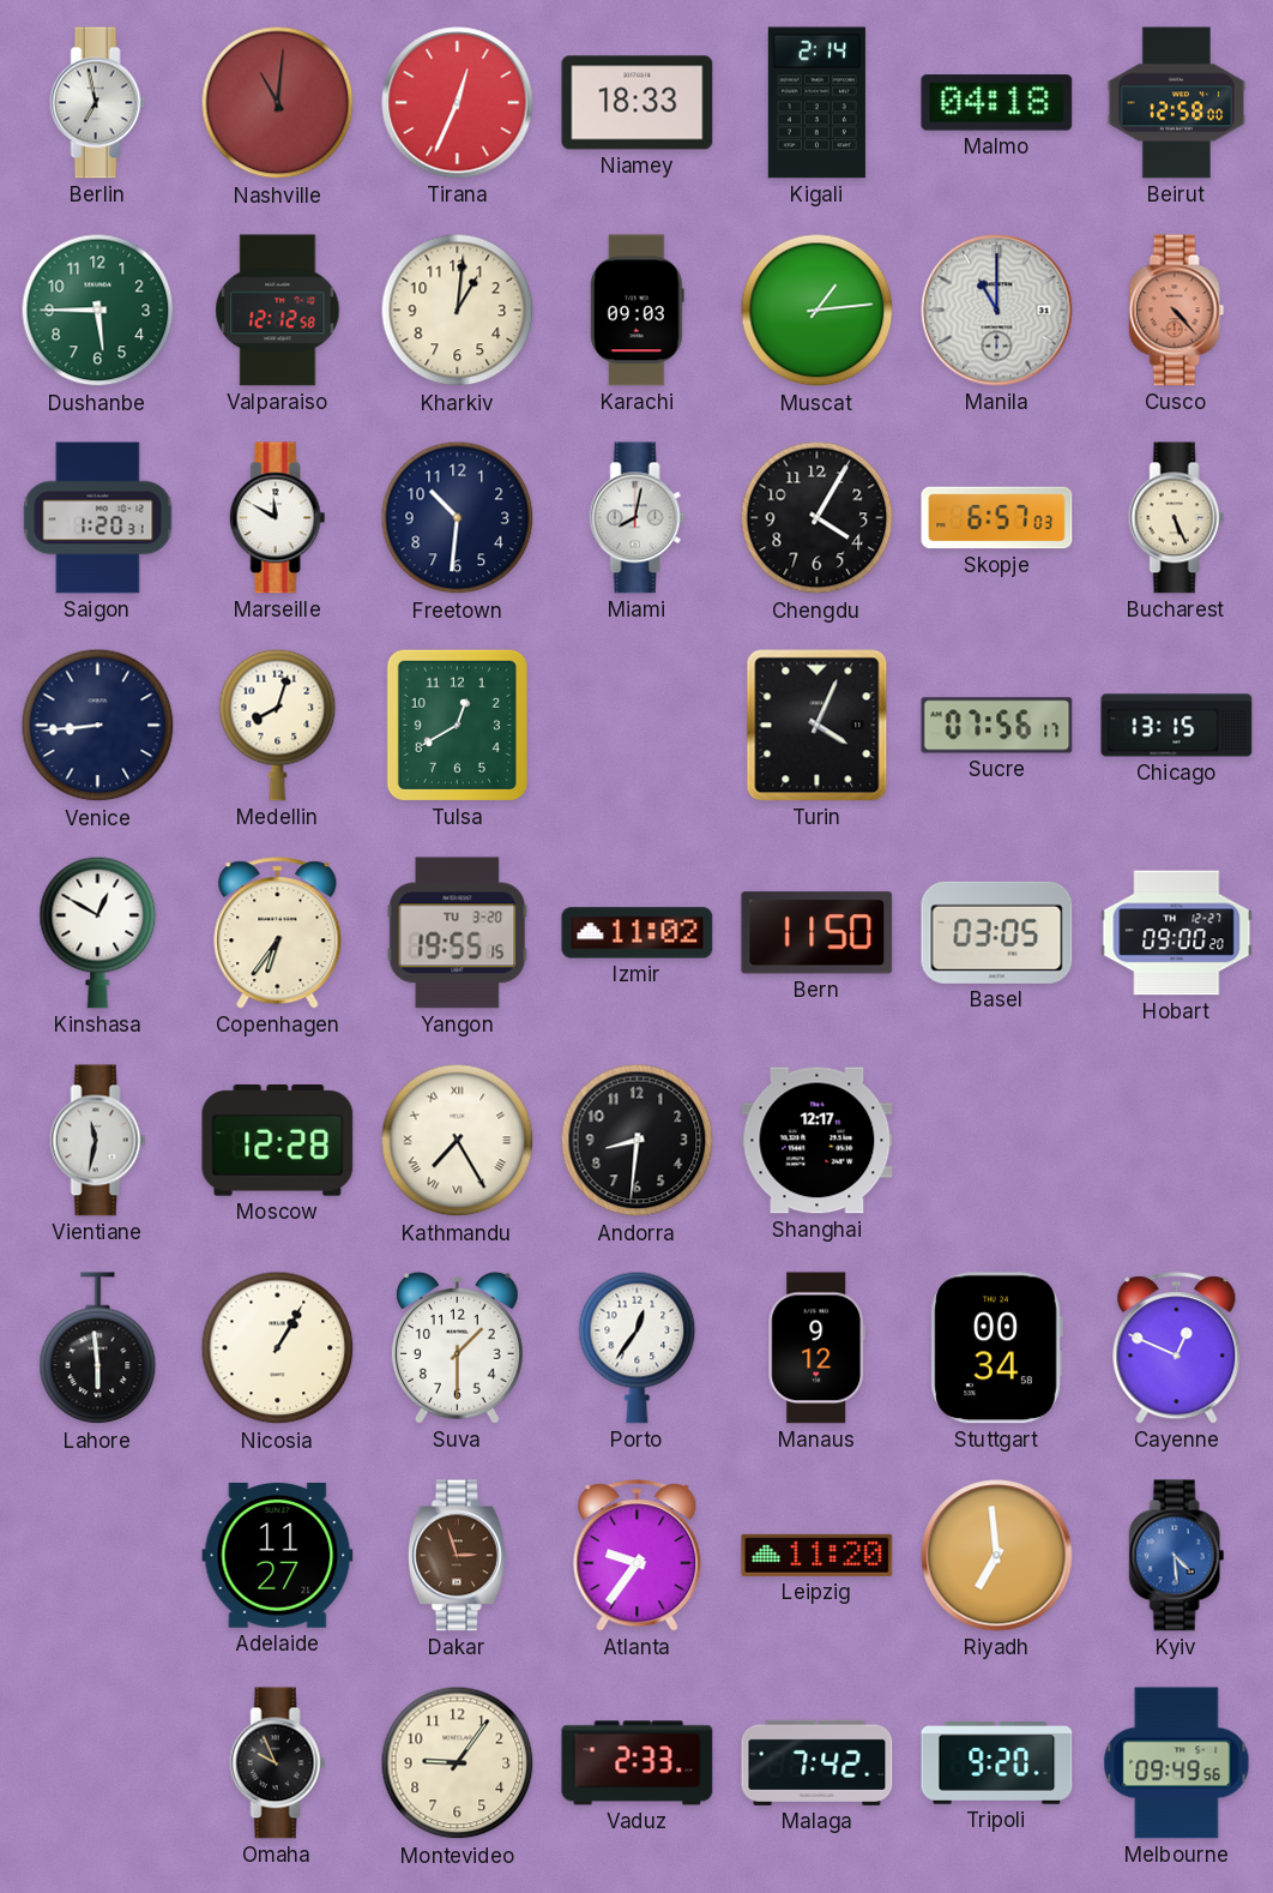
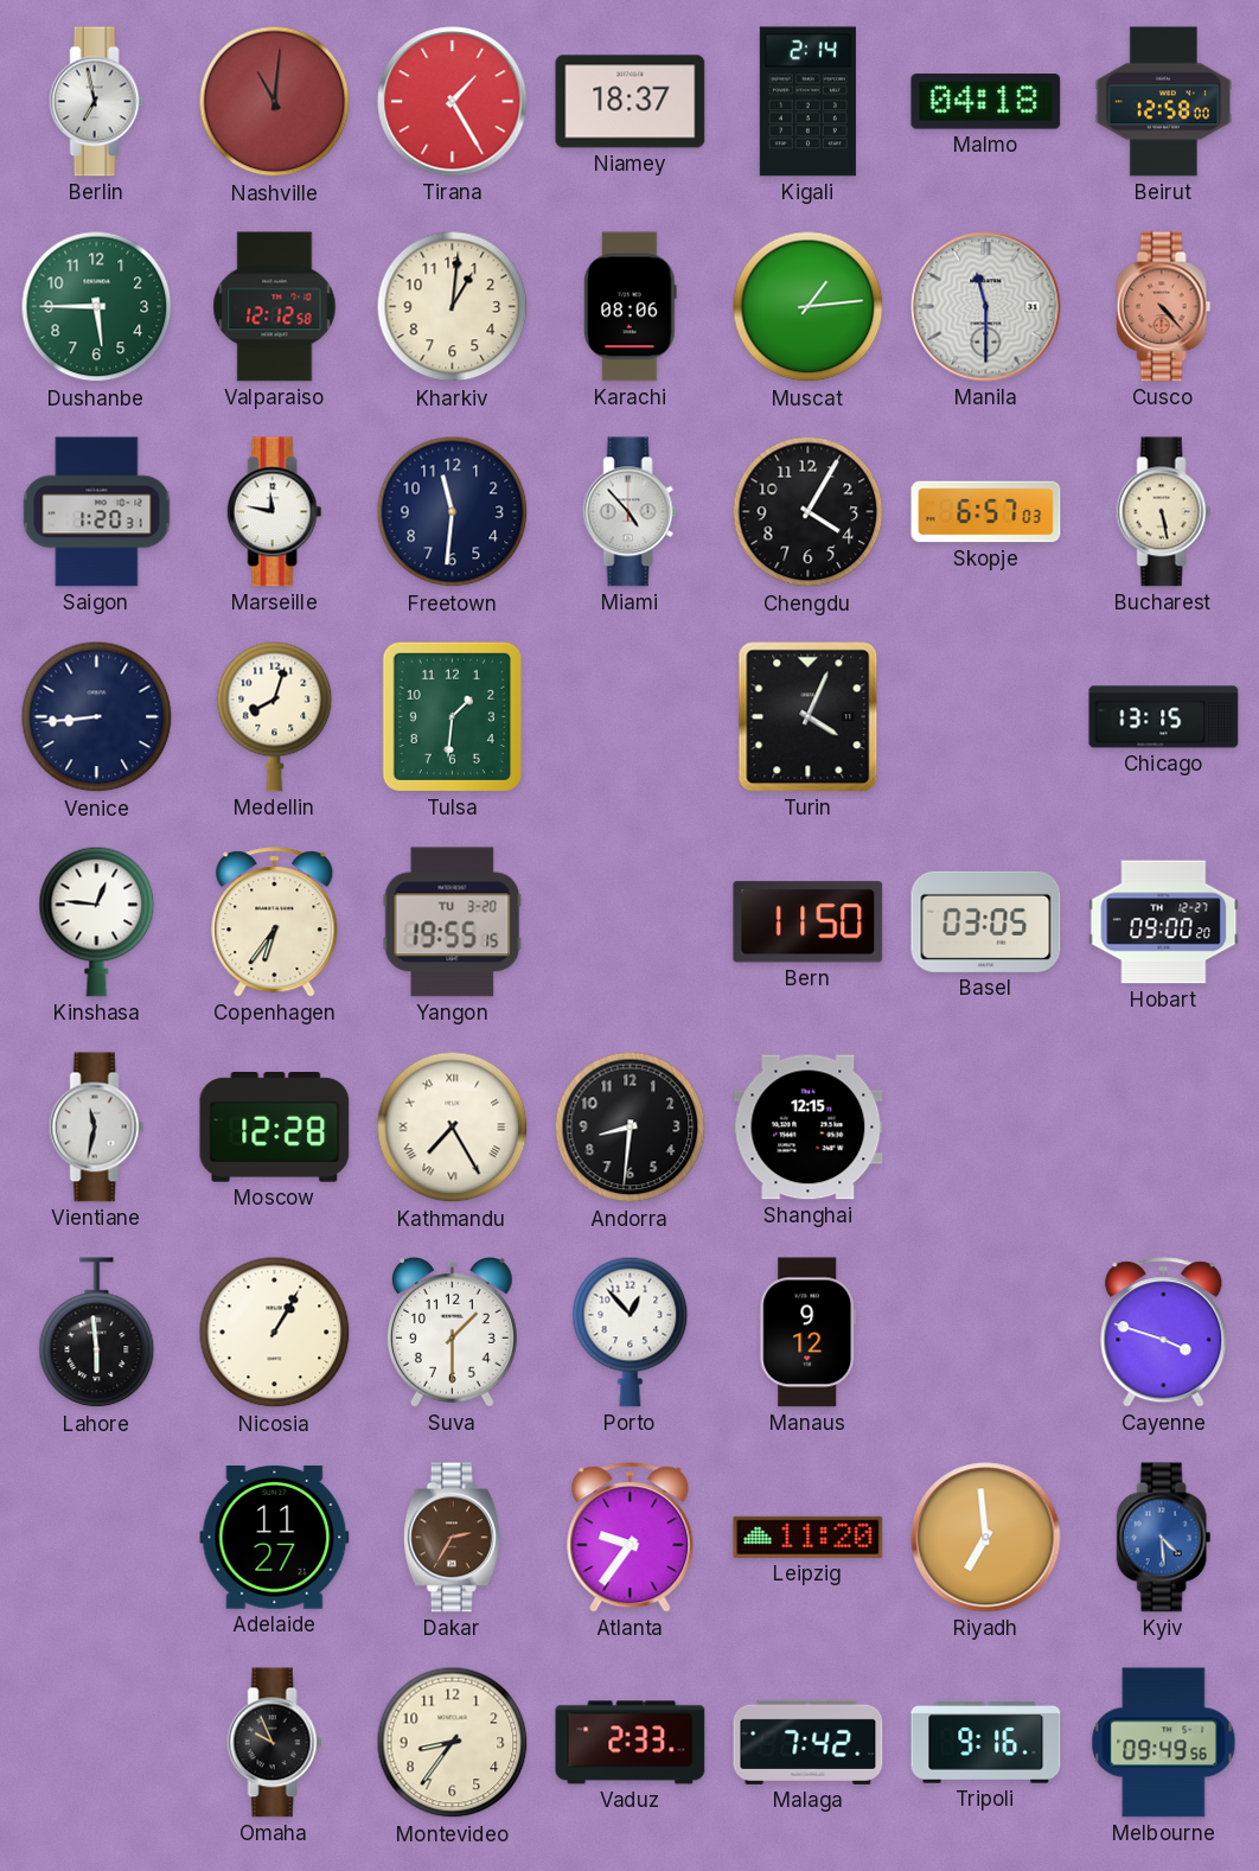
Tirana: 12:34 -> 1:25 (453, 102)
Niamey: 18:33 -> 18:37 (631, 102)
Karachi: 09:03 -> 08:06 (631, 307)
Manila: 11:00 -> 11:30 (986, 307)
Marseille: 11:50 -> 11:47 (275, 512)
Freetown: 10:31 -> 11:31 (453, 512)
Miami: 8:02 -> 4:53 (631, 512)
Bucharest: 5:26 -> 5:28 (1164, 512)
Tulsa: 12:40 -> 1:31 (452, 716)
Sucre: 07:56 -> none (997, 726)
Kinshasa: 12:50 -> 12:46 (97, 921)
Izmir: 11:02 -> none (638, 933)
Shanghai: 12:17 -> 12:15 (809, 1128)
Porto: 12:36 -> 12:53 (631, 1332)
Stuttgart: 00:34 -> none (996, 1348)
Cayenne: 12:49 -> 3:48 (1164, 1333)
Dakar: 2:57 -> 2:35 (452, 1538)
Montevideo: 9:06 -> 8:36 (453, 1743)
Tripoli: 9:20 -> 9:16 (986, 1743)
